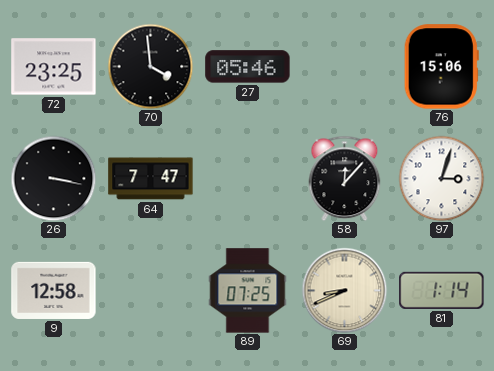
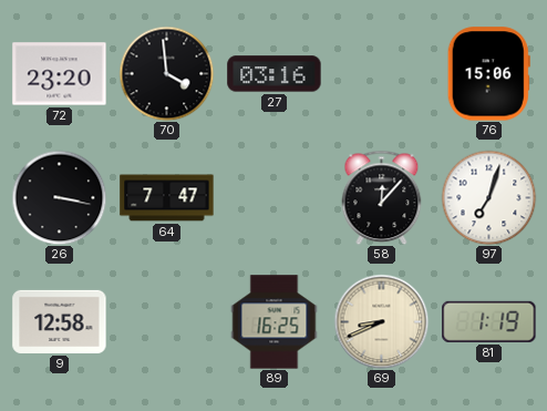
72: 23:25 -> 23:20 (60, 74)
27: 05:46 -> 03:16 (275, 74)
97: 3:03 -> 7:03 (488, 197)
89: 07:25 -> 16:25 (275, 322)
81: 1:14 -> 1:19 (489, 321)
